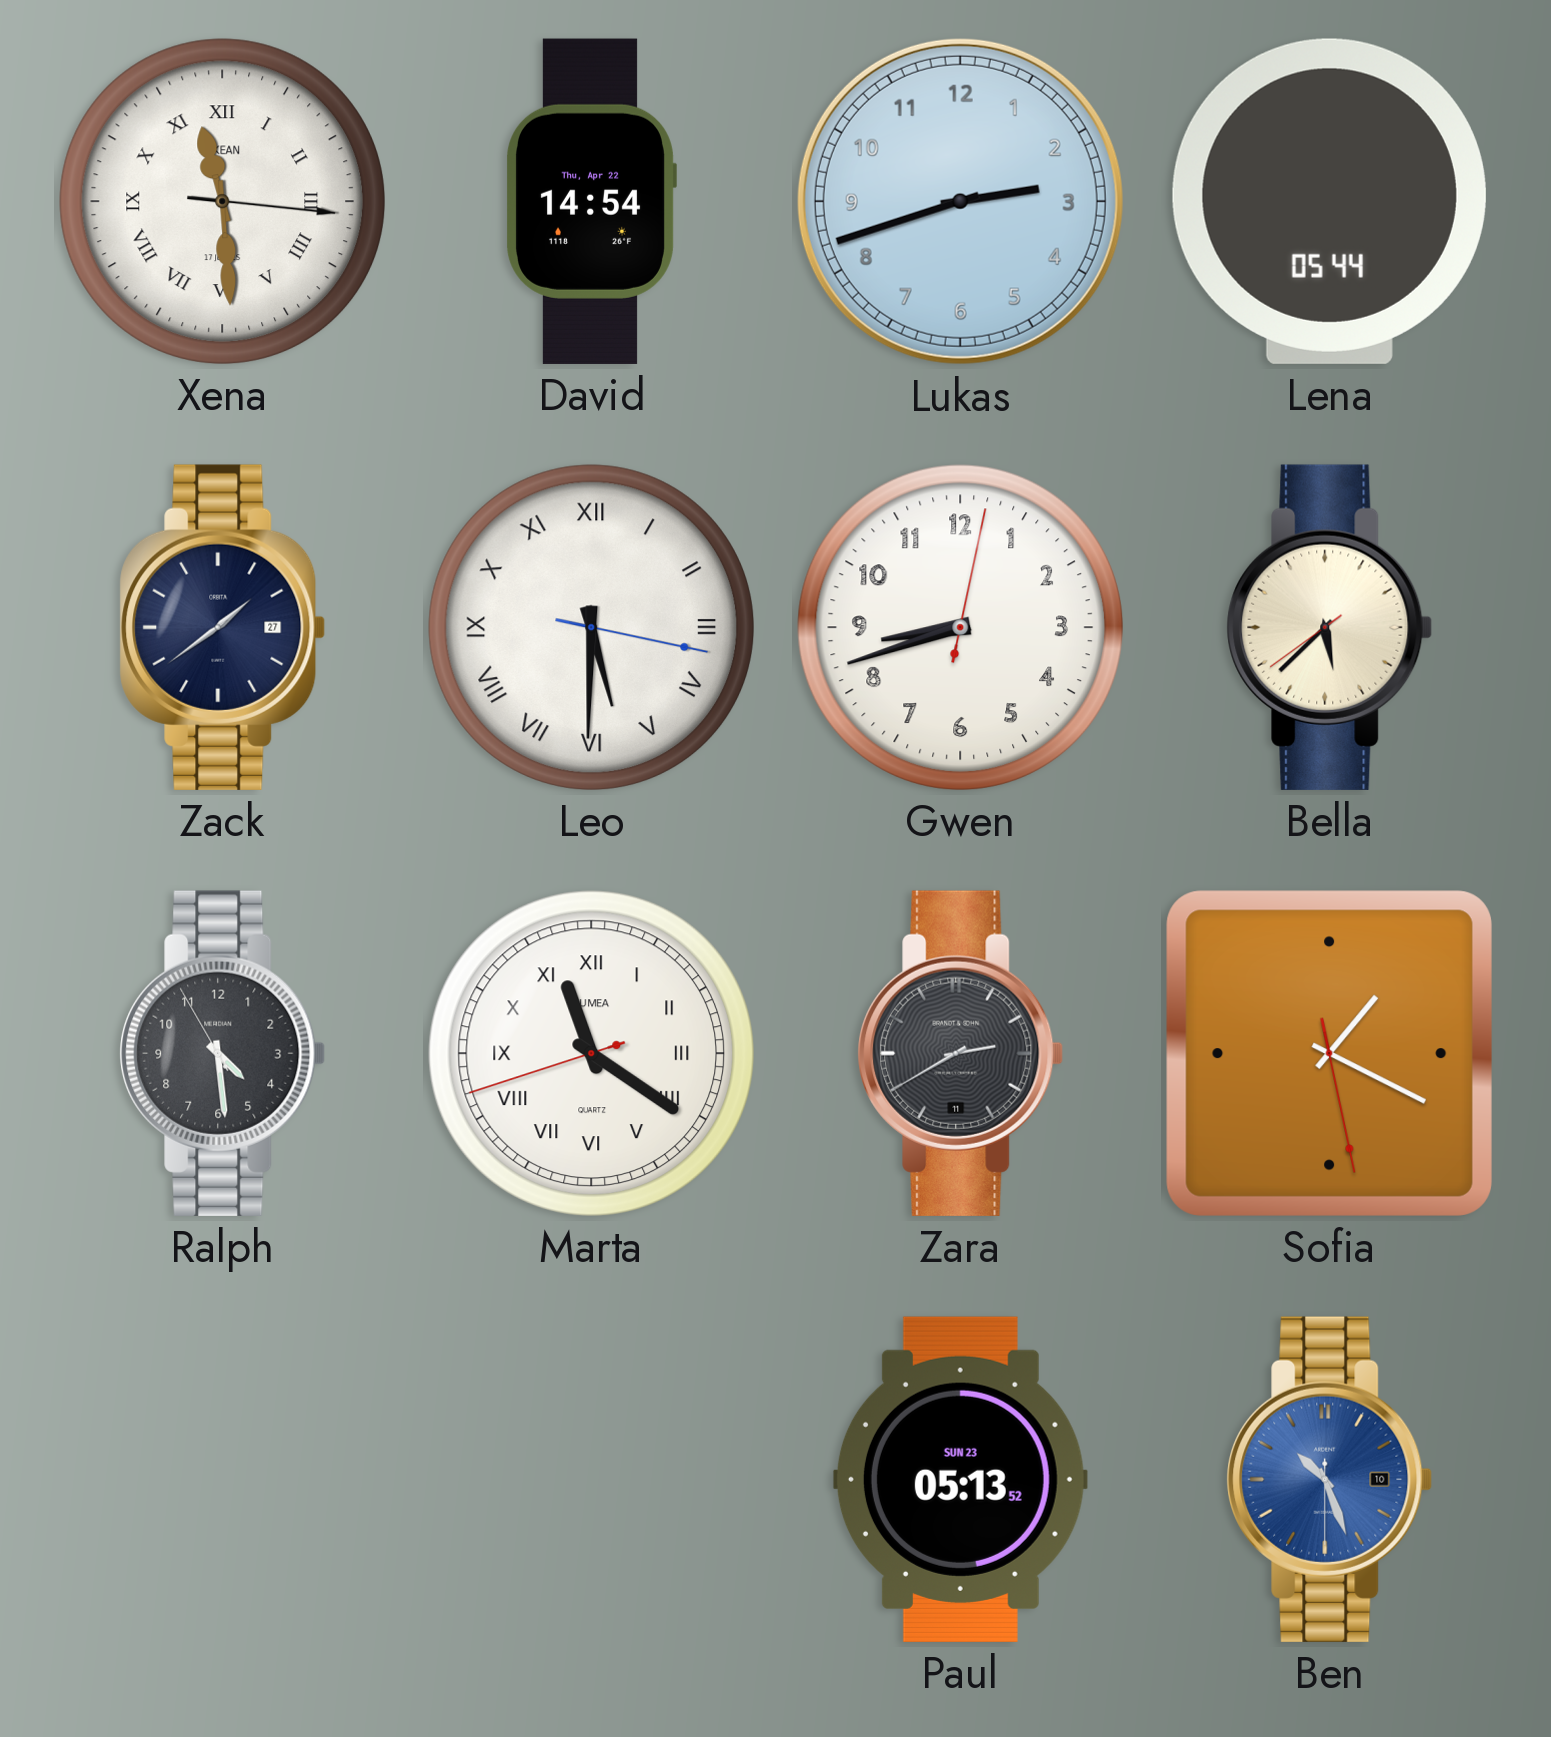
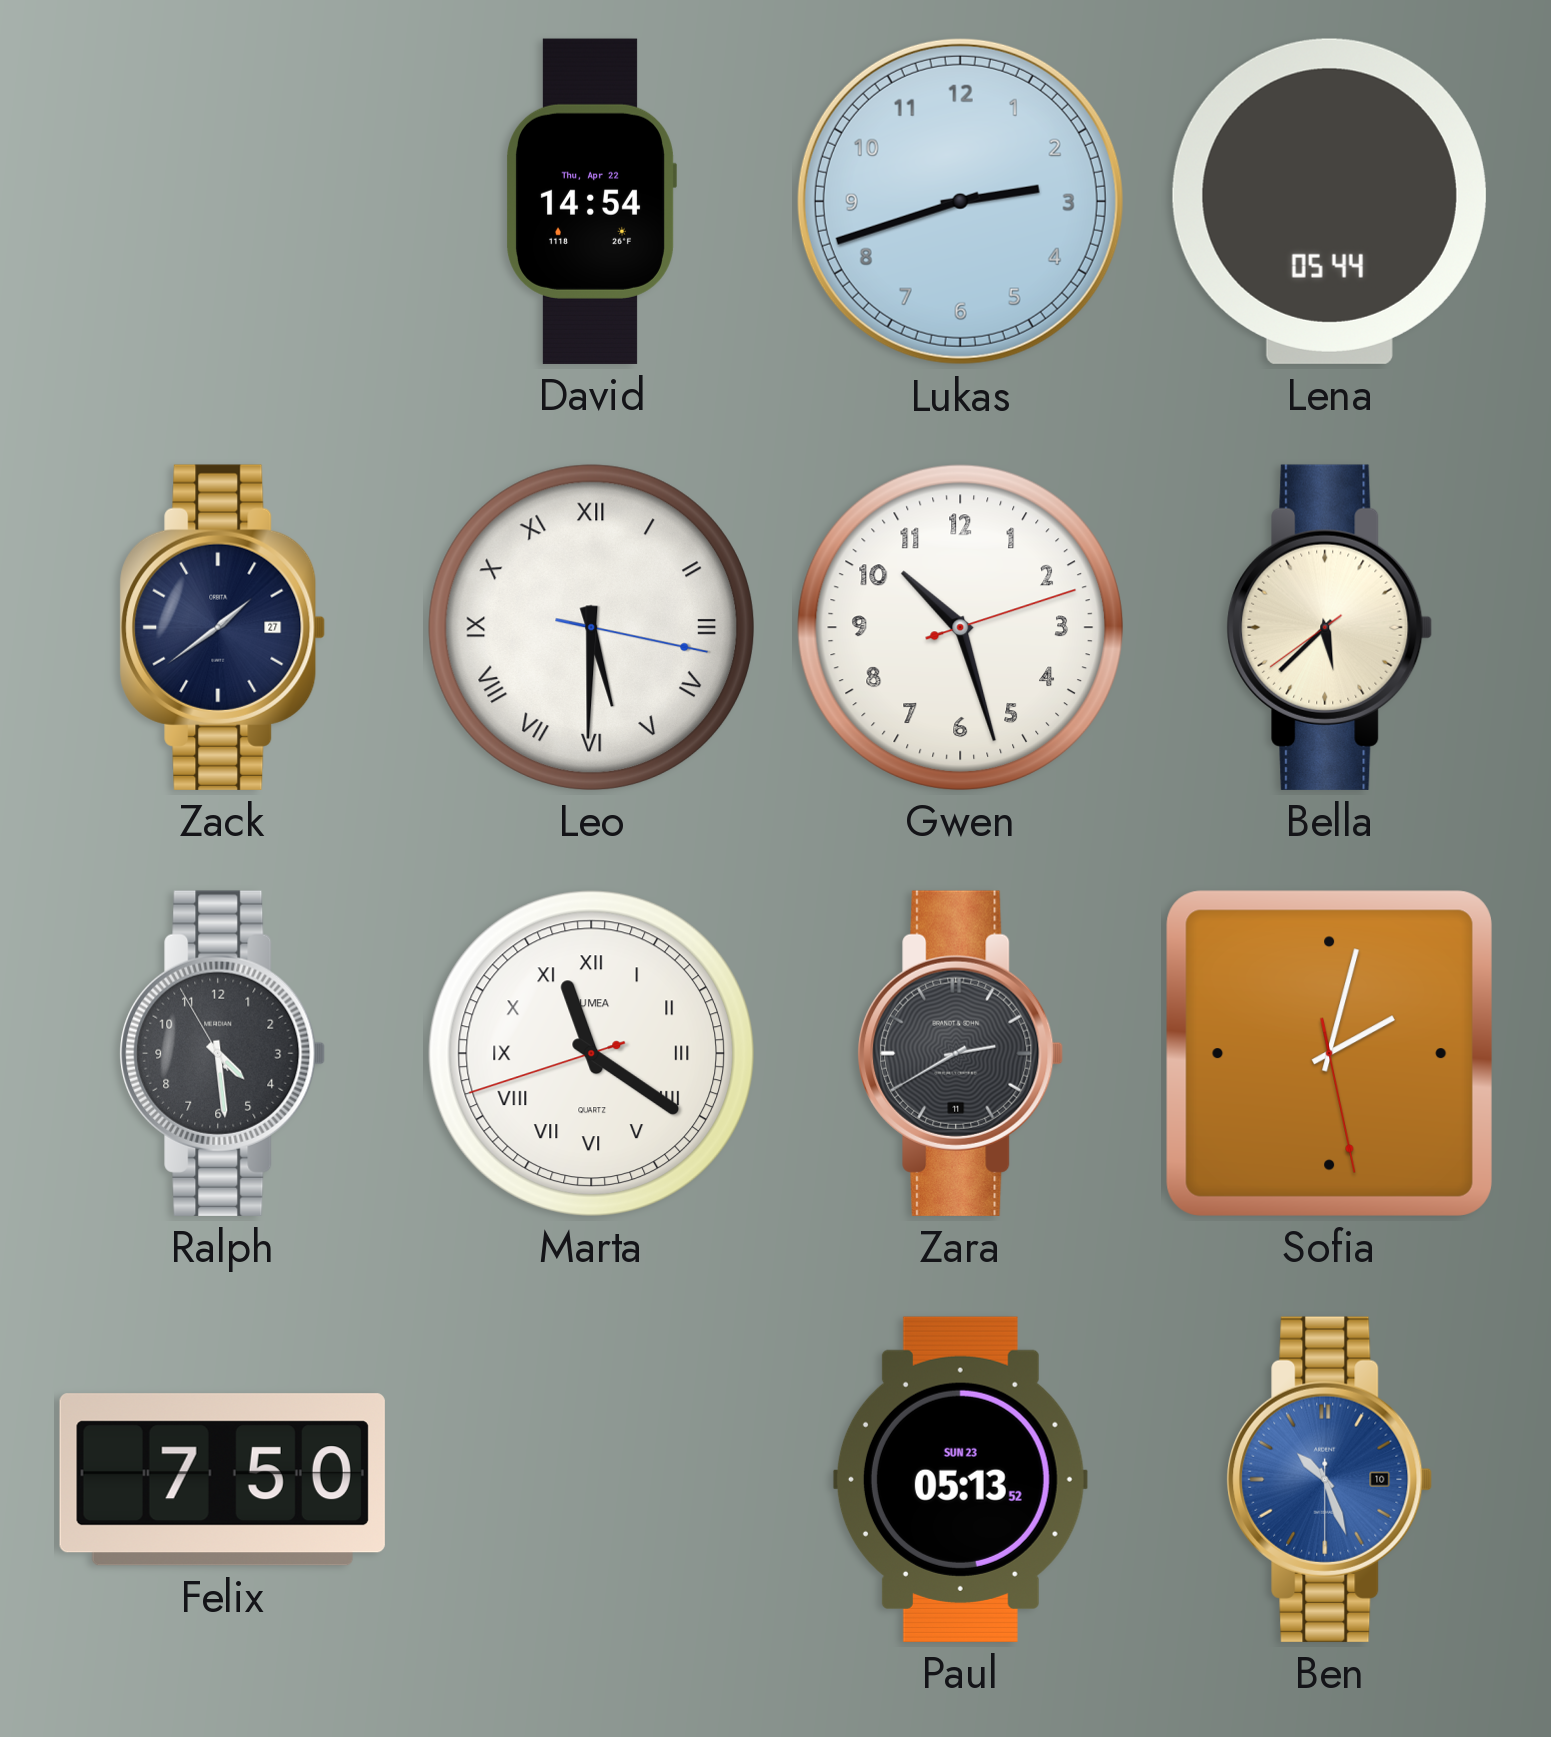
Xena: 11:29 -> none (222, 201)
Gwen: 8:42 -> 10:27 (960, 627)
Sofia: 1:19 -> 2:02 (1329, 1053)
Felix: none -> 7:50 (222, 1480)
